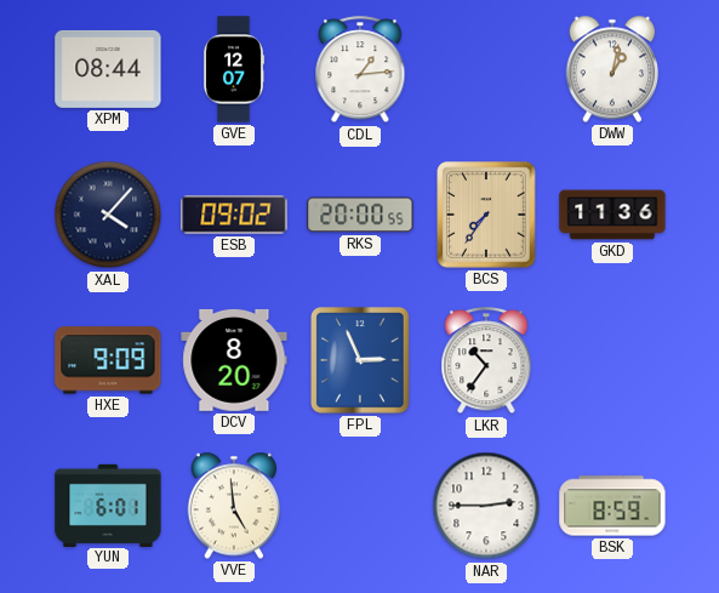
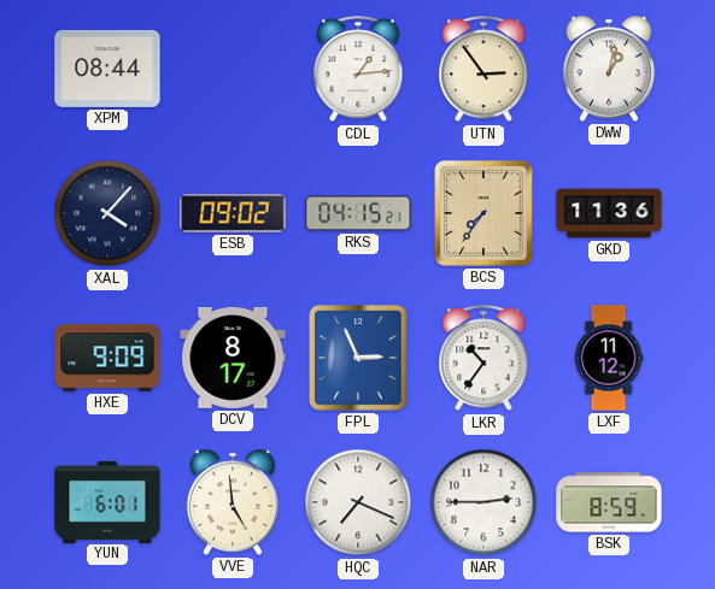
GVE: 12:07 -> none (234, 69)
UTN: none -> 2:54 (483, 70)
RKS: 20:00 -> 04:15 (358, 213)
DCV: 8:20 -> 8:17 (233, 358)
LXF: none -> 11:12 (609, 358)
HQC: none -> 7:19 (358, 502)
